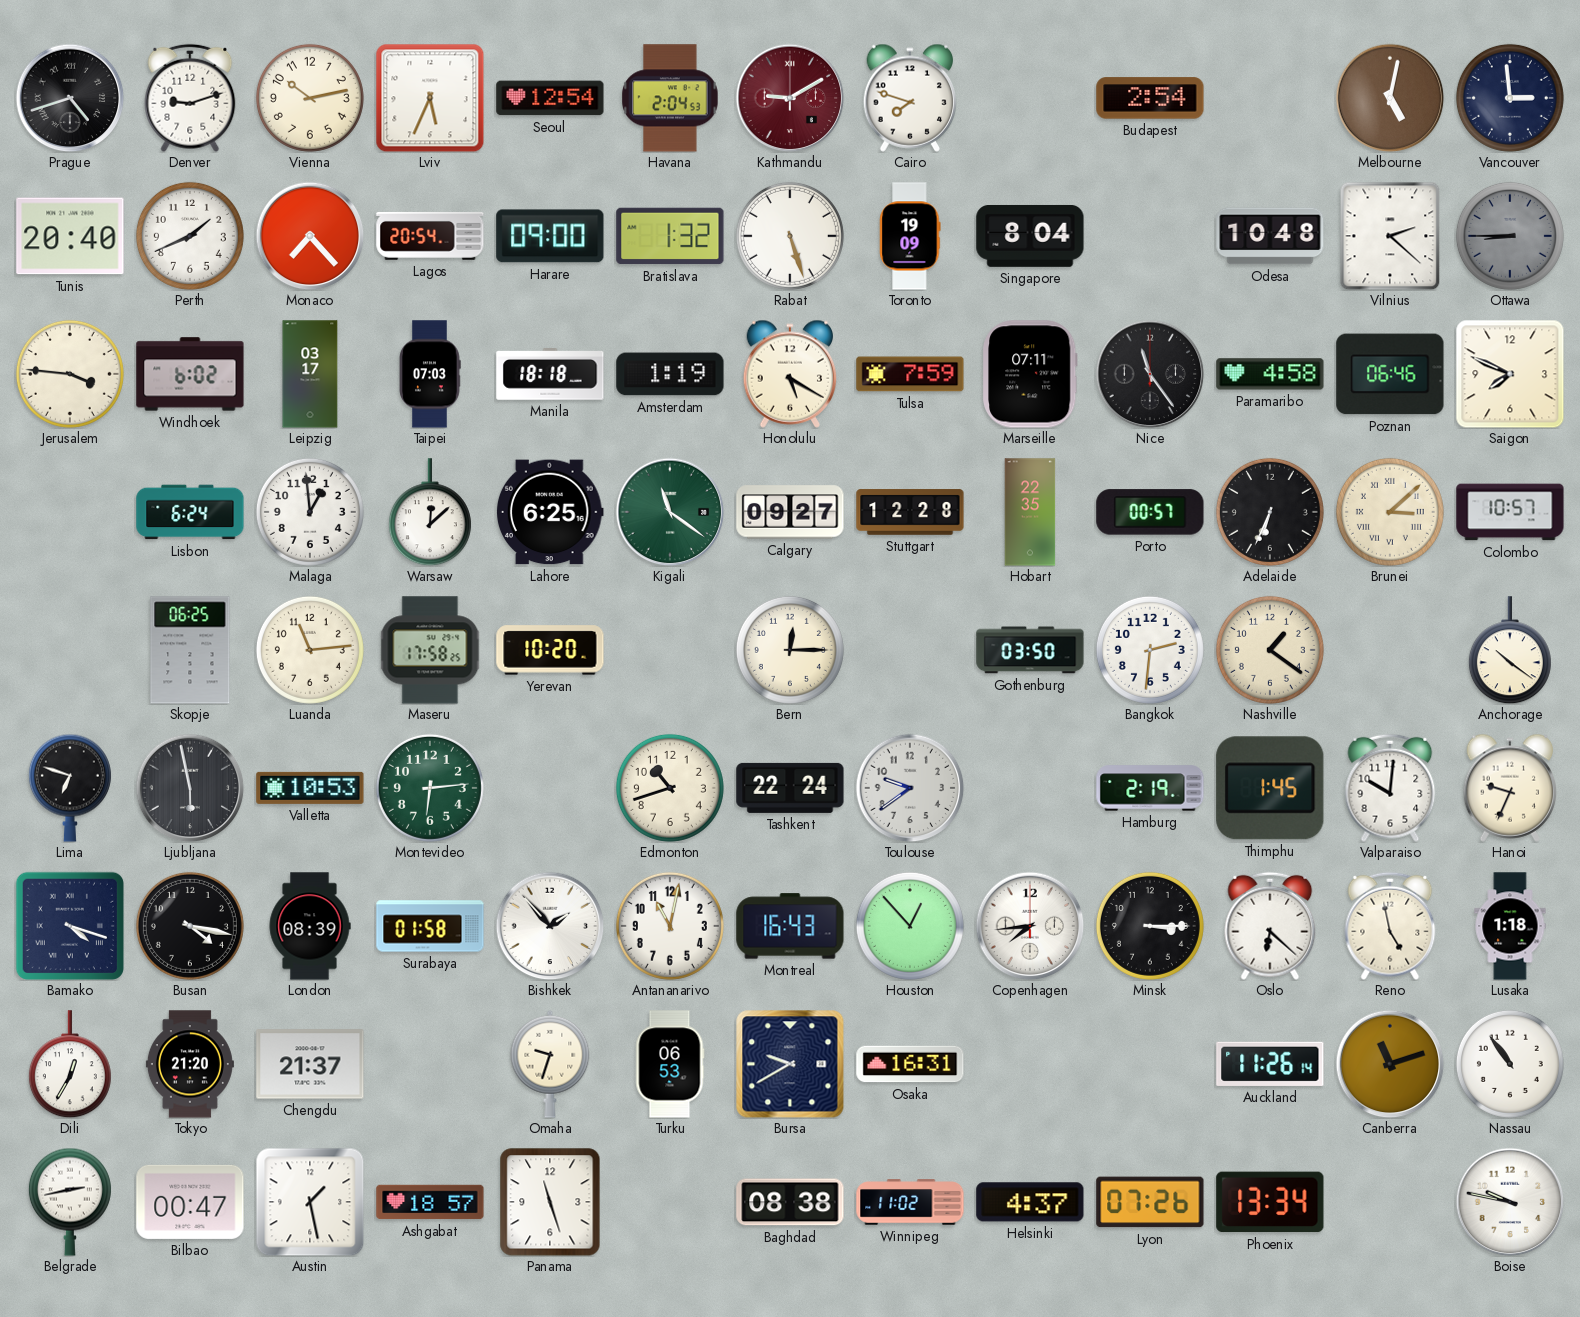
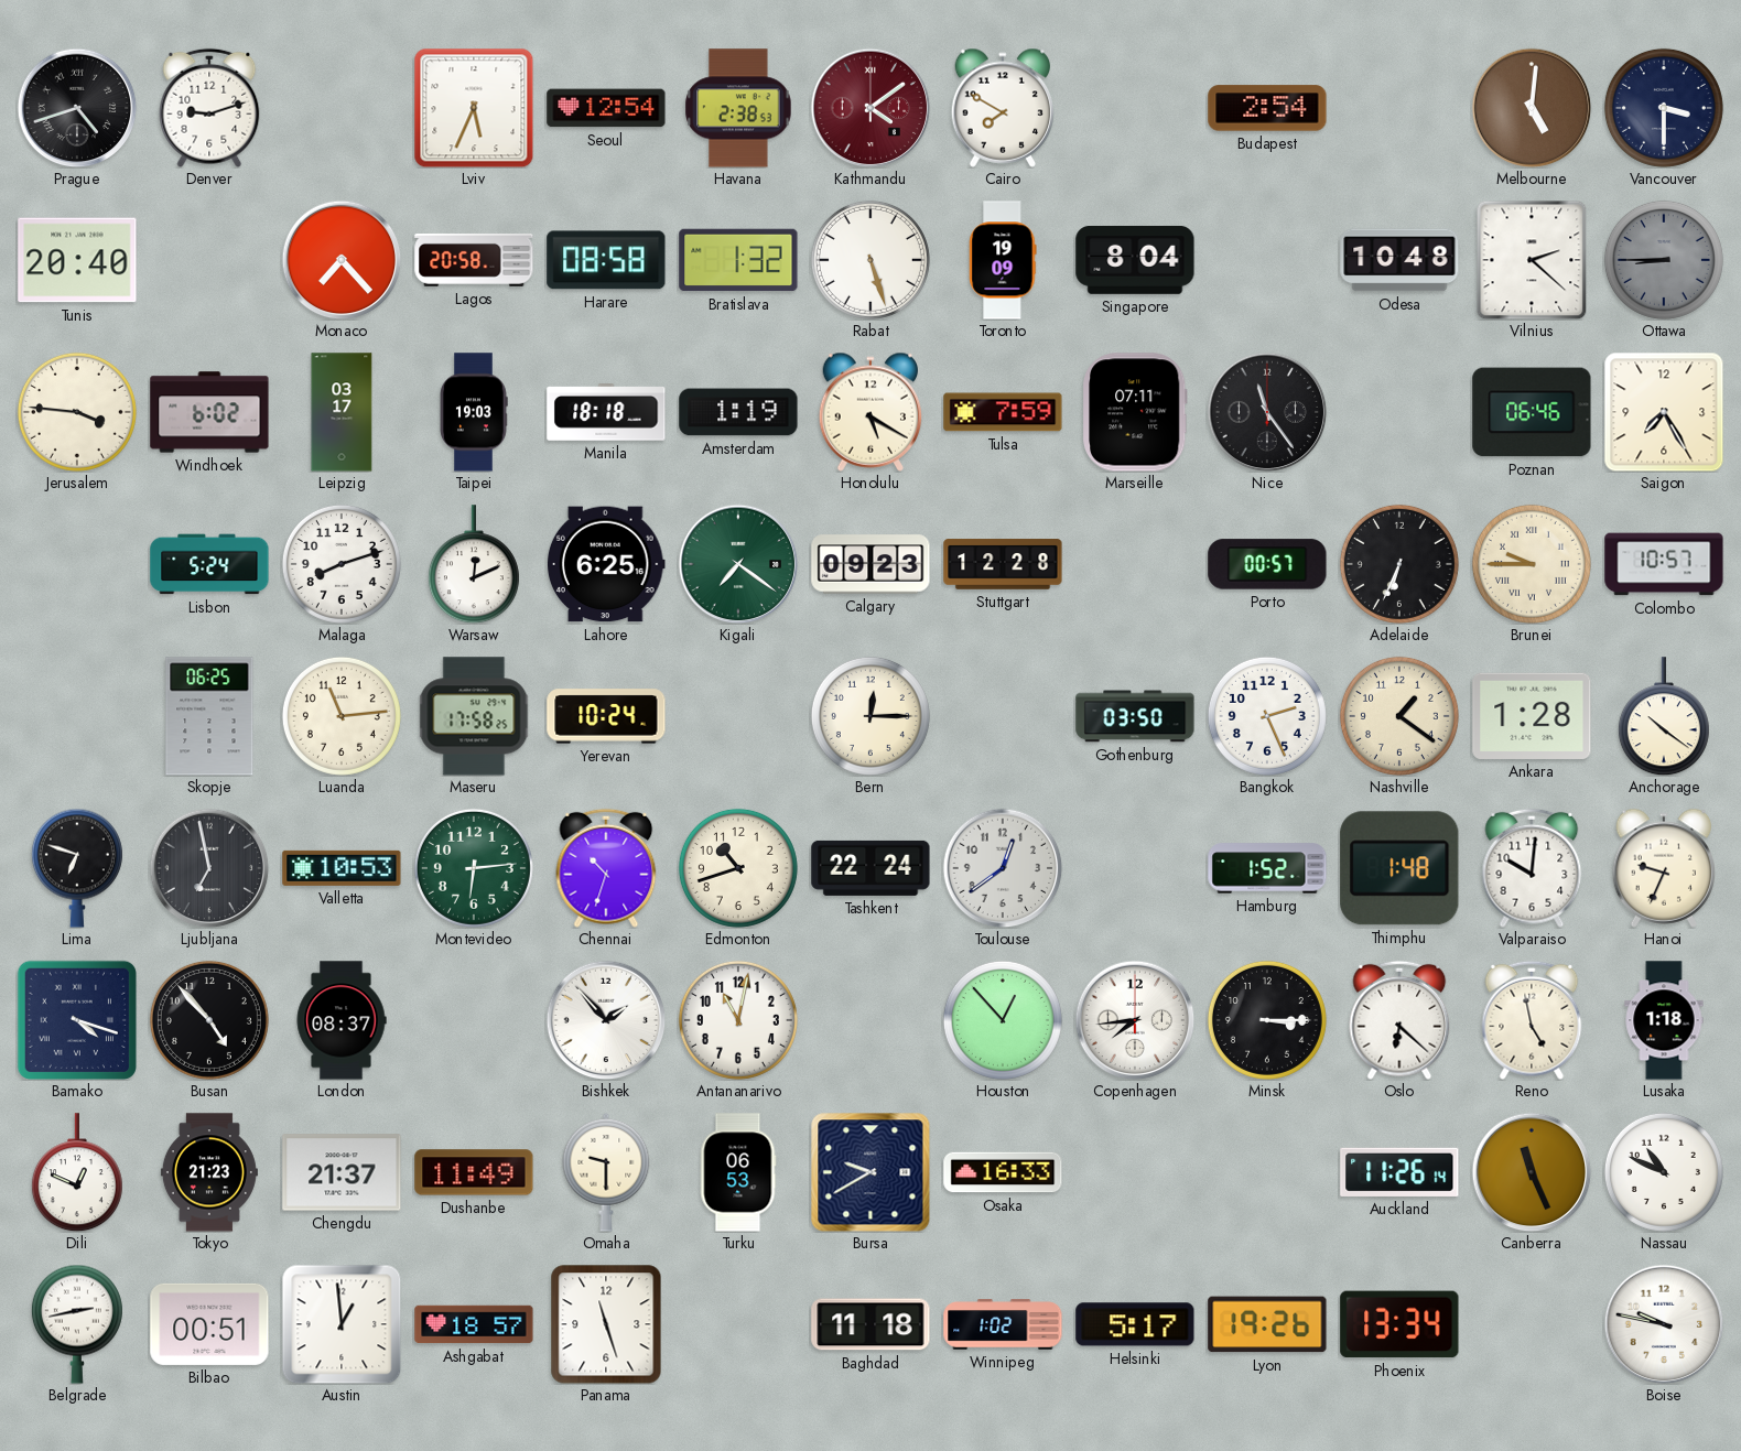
Vienna: 10:13 -> none (310, 98)
Havana: 2:04 -> 2:38 (738, 108)
Kathmandu: 9:10 -> 4:09 (871, 108)
Cairo: 7:48 -> 7:50 (1003, 108)
Melbourne: 5:02 -> 5:01 (1532, 108)
Vancouver: 2:59 -> 3:30 (1664, 108)
Perth: 1:41 -> none (190, 236)
Lagos: 20:54 -> 20:58 (474, 260)
Harare: 09:00 -> 08:58 (606, 260)
Taipei: 07:03 -> 19:03 (474, 412)
Paramaribo: 4:58 -> none (1270, 374)
Saigon: 7:49 -> 7:25 (1664, 412)
Lisbon: 6:24 -> 5:24 (209, 564)
Malaga: 12:59 -> 8:12 (342, 564)
Warsaw: 12:08 -> 12:11 (474, 564)
Kigali: 11:21 -> 7:21 (738, 564)
Calgary: 09:27 -> 09:23 (871, 564)
Hobart: 22:35 -> none (1030, 512)
Brunei: 3:08 -> 9:45 (1532, 564)
Yerevan: 10:20 -> 10:24 (606, 716)
Bangkok: 2:31 -> 2:26 (1267, 716)
Ankara: none -> 1:28 (1532, 716)
Ljubljana: 5:58 -> 6:58 (209, 868)
Chennai: none -> 10:33 (606, 868)
Toulouse: 9:39 -> 12:39 (1003, 868)
Hamburg: 2:19 -> 1:52 (1267, 868)
Thimphu: 1:45 -> 1:48 (1399, 868)
Busan: 4:17 -> 4:53 (209, 1020)
London: 08:39 -> 08:37 (342, 1020)
Surabaya: 01:58 -> none (430, 926)
Montreal: 16:43 -> none (790, 926)
Dili: 12:35 -> 12:49 (77, 1172)
Tokyo: 21:20 -> 21:23 (209, 1172)
Dushanbe: none -> 11:49 (474, 1172)
Omaha: 9:33 -> 9:30 (606, 1172)
Osaka: 16:31 -> 16:33 (1003, 1172)
Canberra: 11:12 -> 11:26 (1532, 1172)
Nassau: 10:54 -> 10:49 (1664, 1172)
Bilbao: 00:47 -> 00:51 (209, 1324)
Austin: 1:28 -> 12:59 (342, 1324)
Baghdad: 08:38 -> 11:18 (871, 1324)
Winnipeg: 11:02 -> 1:02 (1003, 1324)
Helsinki: 4:37 -> 5:17 (1135, 1324)
Lyon: 07:26 -> 19:26 (1267, 1324)
